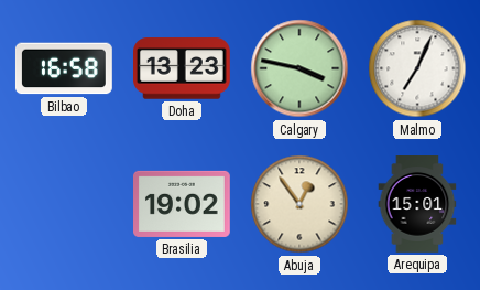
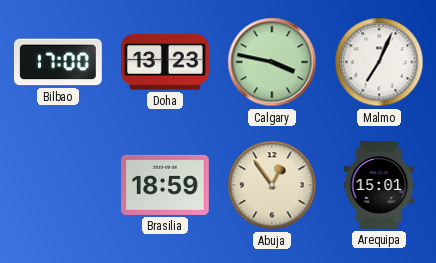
Bilbao: 16:58 -> 17:00 (58, 62)
Brasilia: 19:02 -> 18:59 (166, 185)
